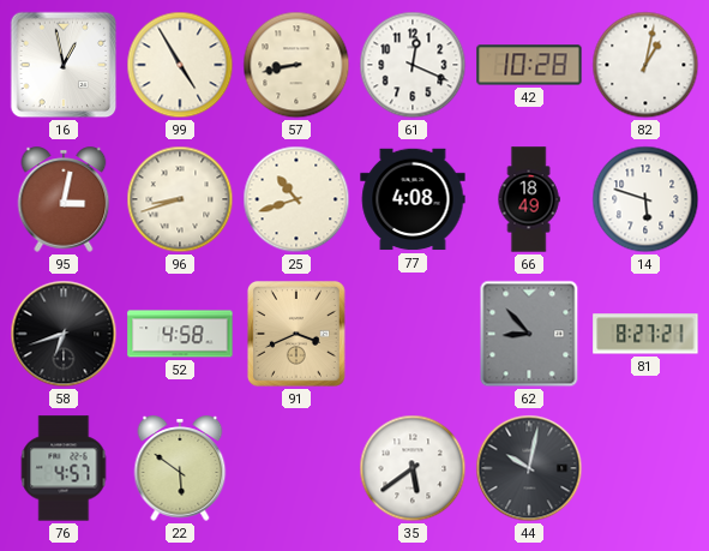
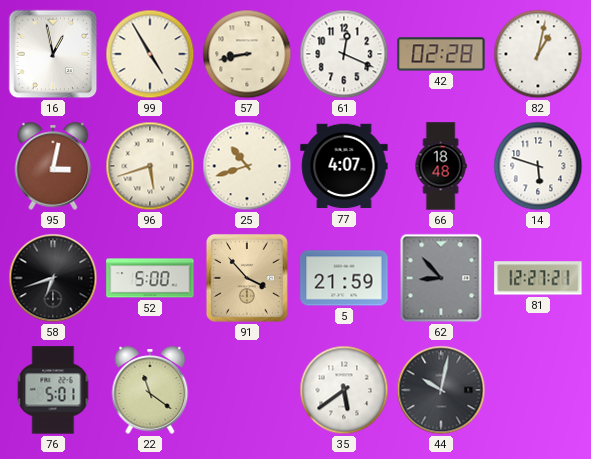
42: 10:28 -> 02:28 (441, 54)
96: 8:42 -> 5:42 (150, 166)
77: 4:08 -> 4:07 (344, 166)
66: 18:49 -> 18:48 (441, 166)
52: 4:58 -> 5:00 (150, 278)
91: 3:41 -> 3:53 (247, 278)
5: none -> 21:59 (344, 278)
81: 8:27 -> 12:27 (538, 278)
76: 4:57 -> 5:01 (53, 390)
22: 5:51 -> 11:21 (150, 390)
